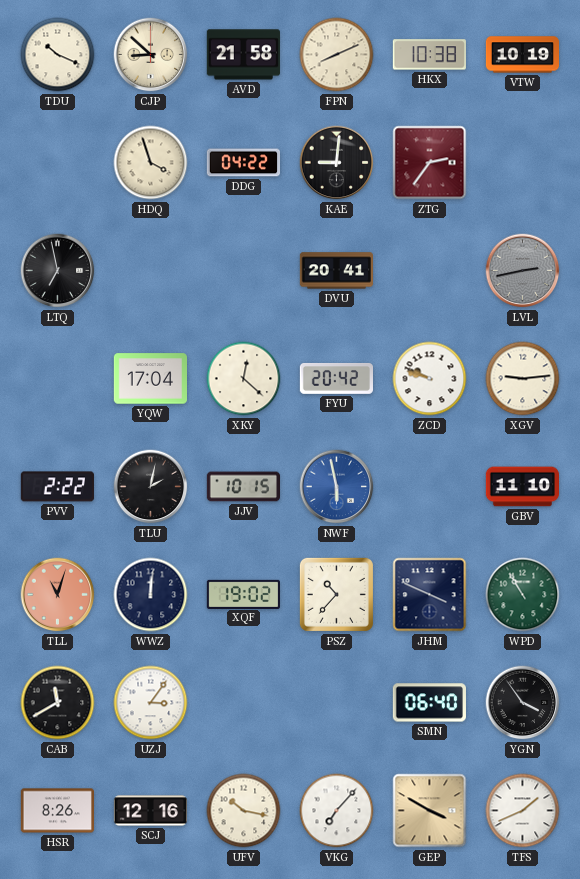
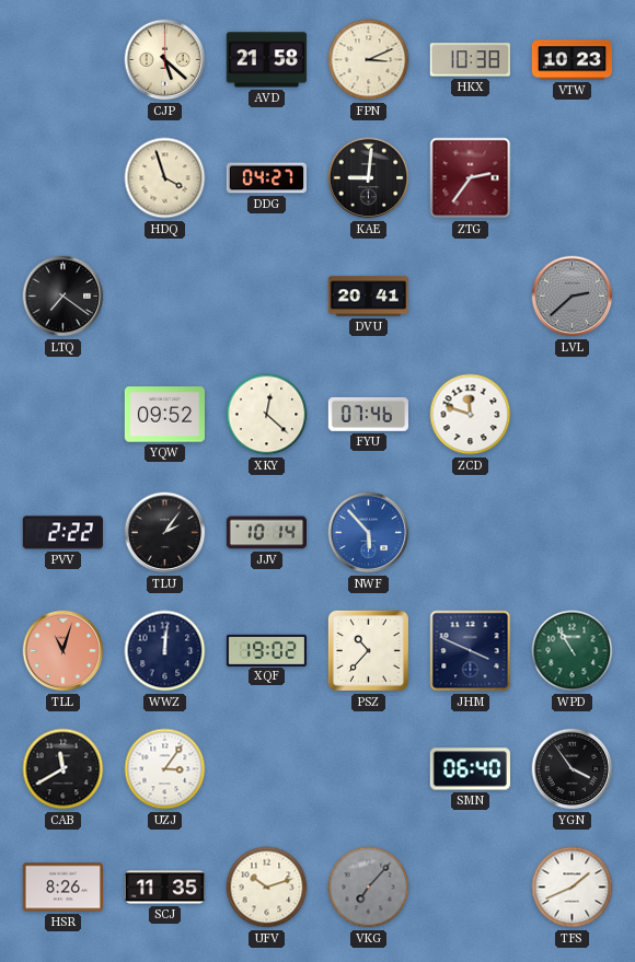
TDU: 10:19 -> none (58, 55)
CJP: 8:52 -> 5:22 (165, 60)
FPN: 8:11 -> 3:11 (369, 60)
VTW: 10:19 -> 10:23 (573, 60)
DDG: 04:22 -> 04:27 (266, 178)
LTQ: 6:58 -> 7:21 (63, 297)
LVL: 2:43 -> 2:38 (573, 297)
YQW: 17:04 -> 09:52 (164, 415)
FYU: 20:42 -> 07:46 (368, 415)
ZCD: 9:48 -> 11:48 (471, 415)
XGV: 9:14 -> none (523, 379)
TLU: 2:02 -> 2:06 (165, 533)
JJV: 10:15 -> 10:14 (266, 533)
NWF: 5:58 -> 5:53 (369, 533)
GBV: 11:10 -> none (522, 487)
SCJ: 12:16 -> 11:35 (164, 888)
UFV: 10:17 -> 10:12 (267, 888)
VKG dial: white -> grey (369, 888)
GEP: 3:50 -> none (430, 811)
